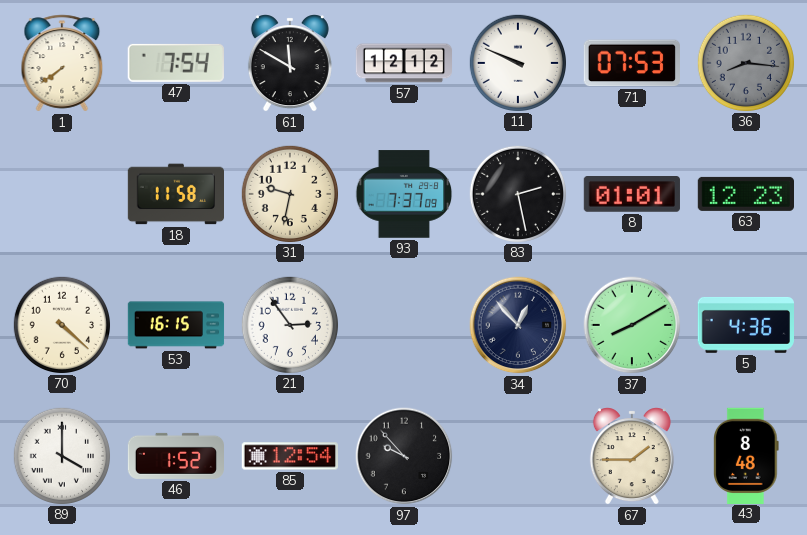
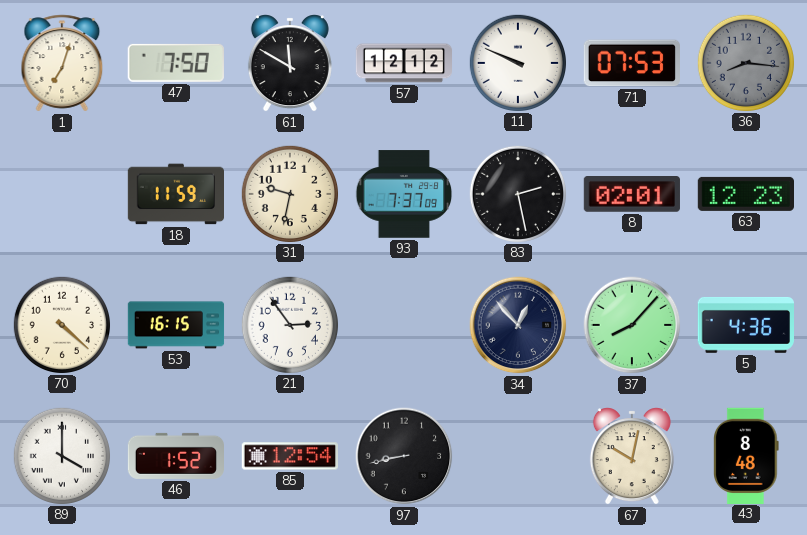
1: 7:39 -> 7:03 (62, 63)
47: 7:54 -> 7:50 (176, 63)
18: 11:58 -> 11:59 (175, 194)
8: 01:01 -> 02:01 (632, 195)
37: 8:10 -> 8:07 (632, 325)
97: 9:53 -> 8:43 (404, 456)
67: 1:45 -> 10:02 (632, 456)
